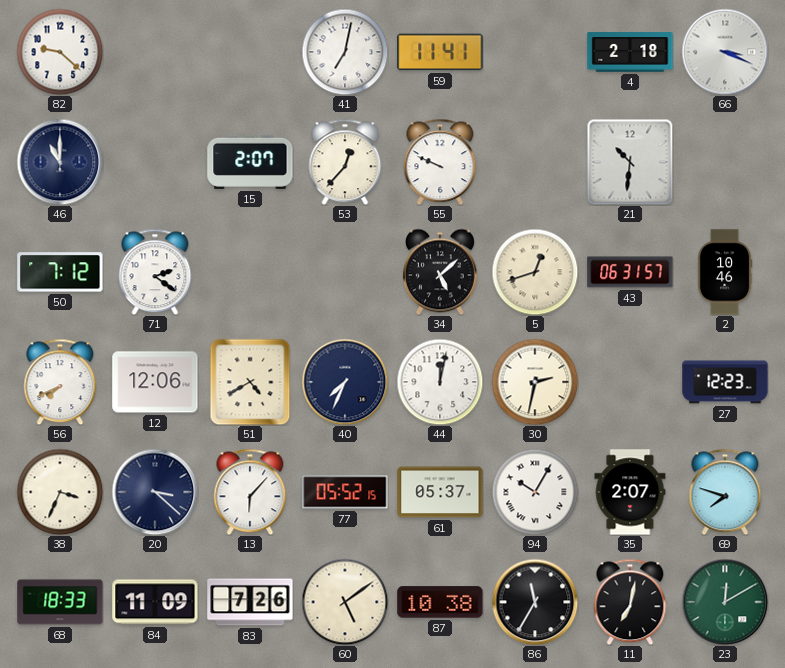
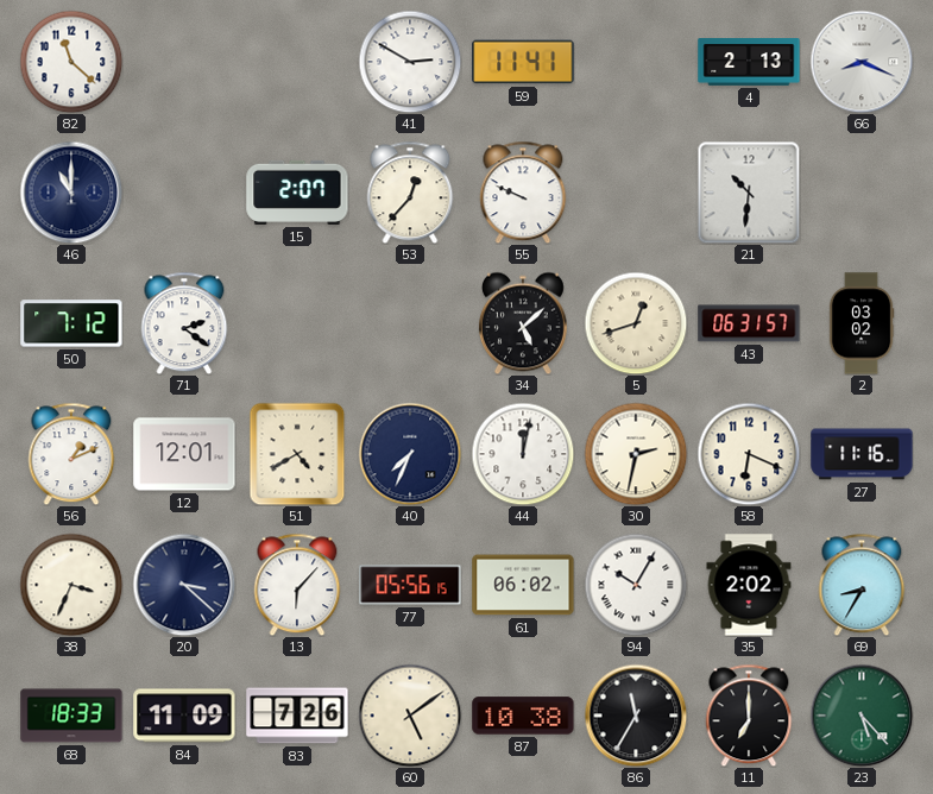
82: 9:22 -> 11:22 (71, 62)
41: 7:02 -> 2:50 (410, 62)
4: 2:18 -> 2:13 (749, 62)
66: 3:19 -> 8:19 (862, 62)
2: 10:46 -> 03:02 (862, 323)
56: 7:41 -> 1:11 (71, 454)
12: 12:06 -> 12:01 (184, 454)
58: none -> 6:19 (749, 454)
27: 12:23 -> 11:16 (862, 454)
77: 05:52 -> 05:56 (410, 585)
61: 05:37 -> 06:02 (523, 585)
35: 2:07 -> 2:02 (749, 585)
69: 7:48 -> 8:35 (862, 585)
11: 7:02 -> 7:00 (749, 716)
23: 12:10 -> 5:23 (862, 716)
